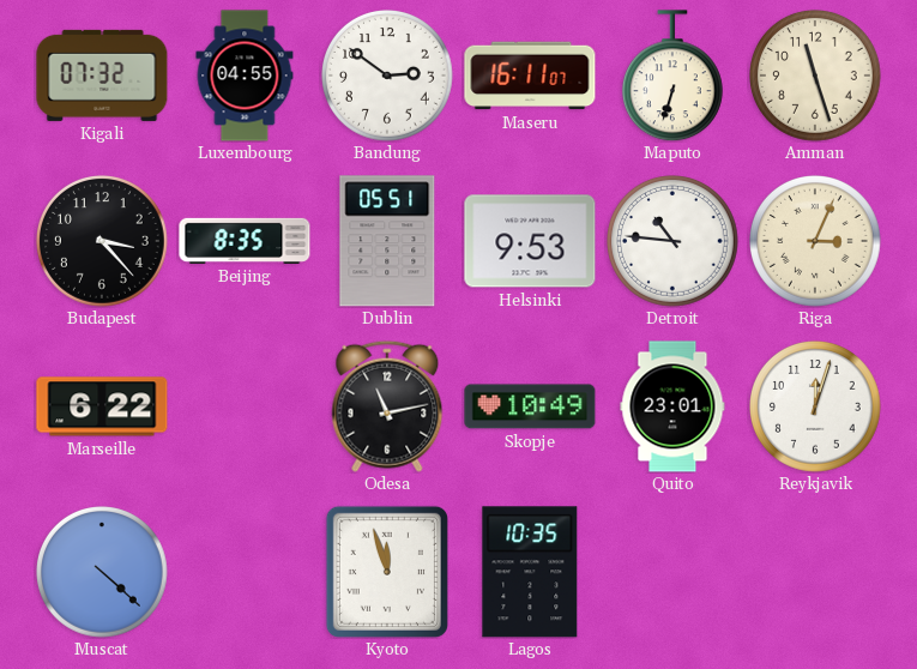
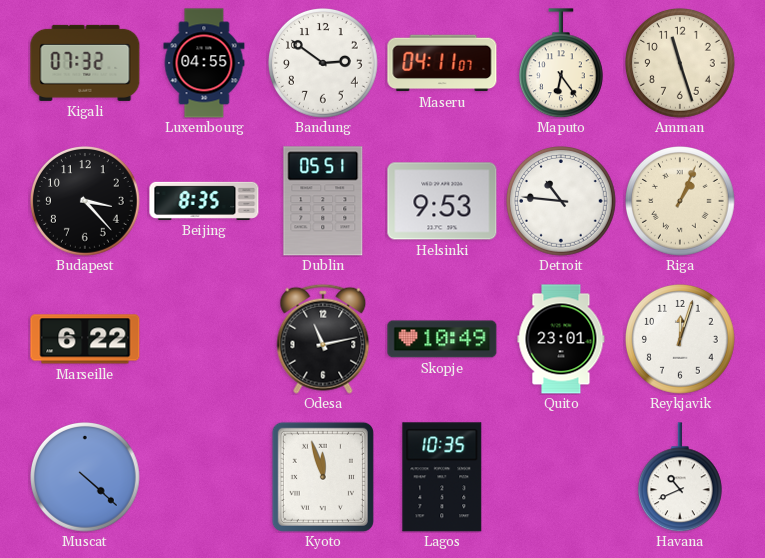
Maseru: 16:11 -> 04:11 (442, 63)
Maputo: 6:33 -> 6:24 (561, 63)
Riga: 3:04 -> 1:04 (681, 202)
Havana: none -> 10:41 (680, 477)
